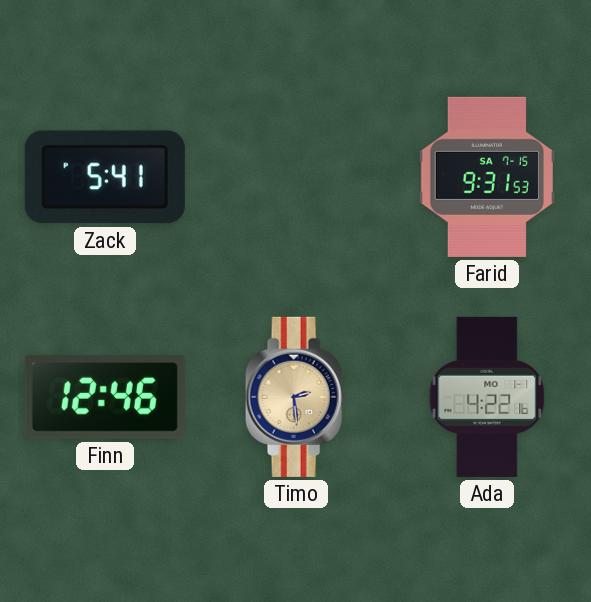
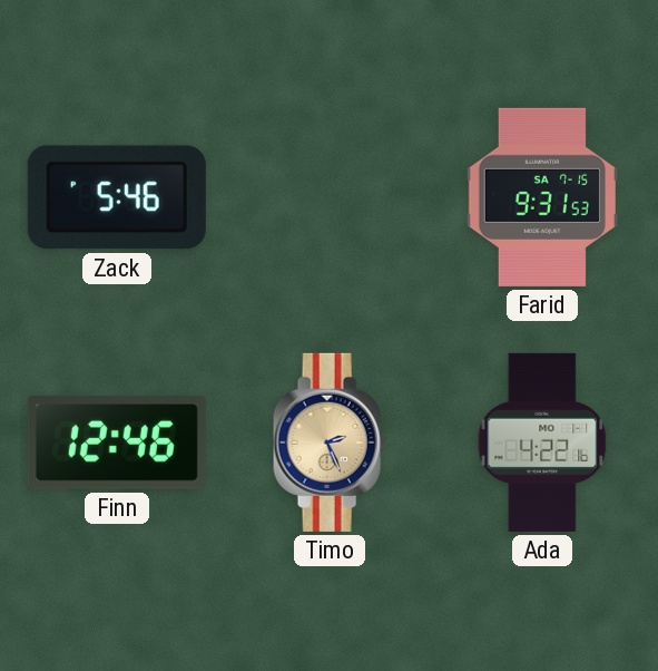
Zack: 5:41 -> 5:46 (117, 197)
Timo: 2:29 -> 2:26 (330, 443)
